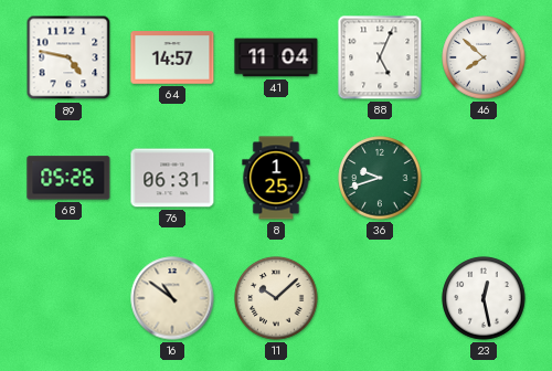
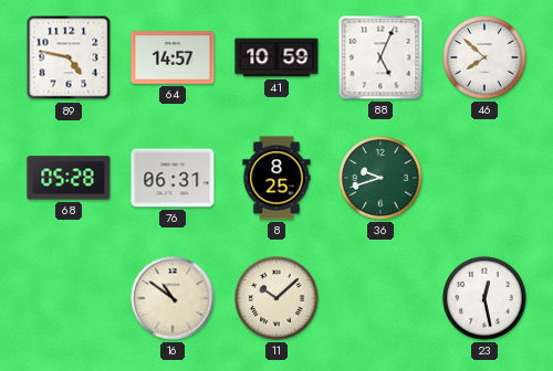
41: 11:04 -> 10:59 (276, 57)
68: 05:26 -> 05:28 (69, 178)
8: 1:25 -> 8:25 (276, 178)
